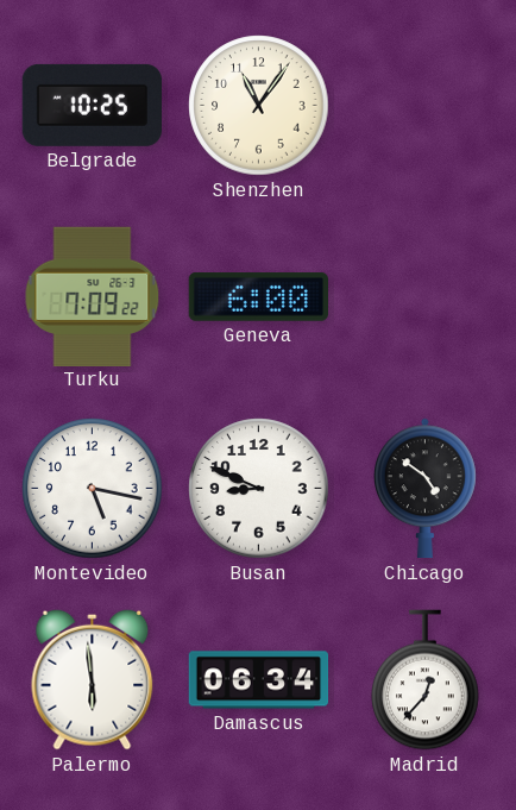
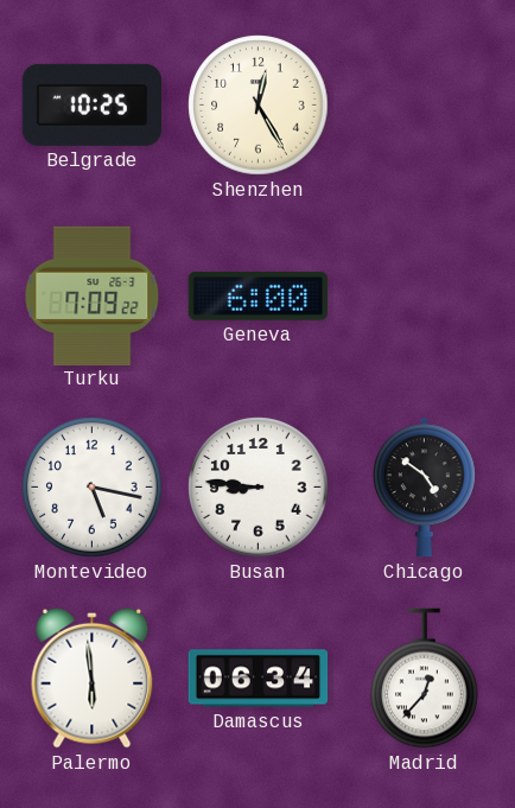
Shenzhen: 11:06 -> 12:25 (259, 106)
Busan: 8:49 -> 8:46 (259, 488)
